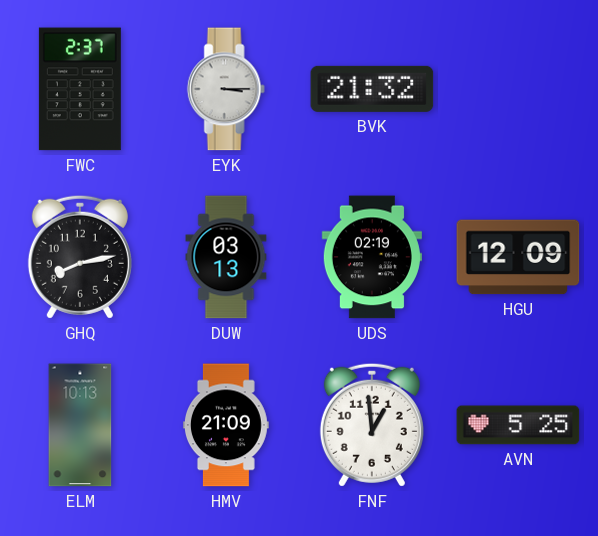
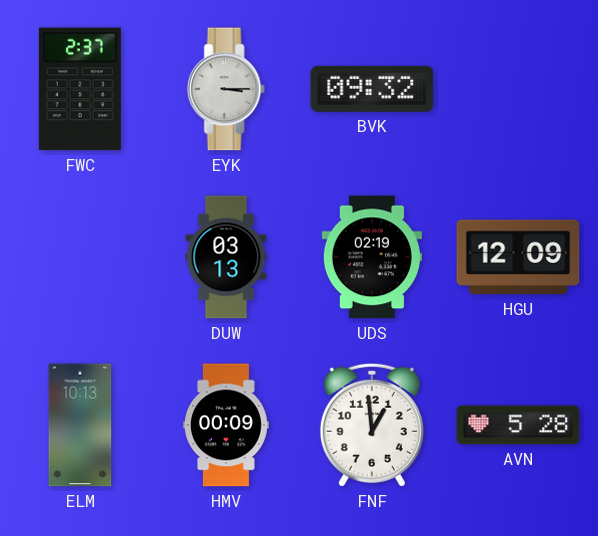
BVK: 21:32 -> 09:32 (372, 89)
GHQ: 8:13 -> none (80, 257)
HMV: 21:09 -> 00:09 (226, 425)
AVN: 5:25 -> 5:28 (518, 425)
